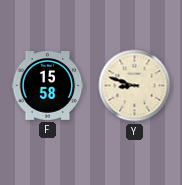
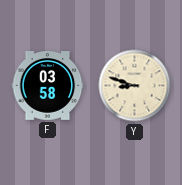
F: 15:58 -> 03:58 (48, 86)
